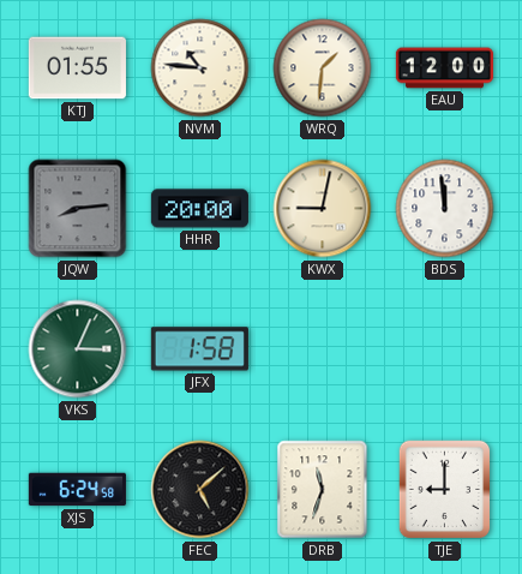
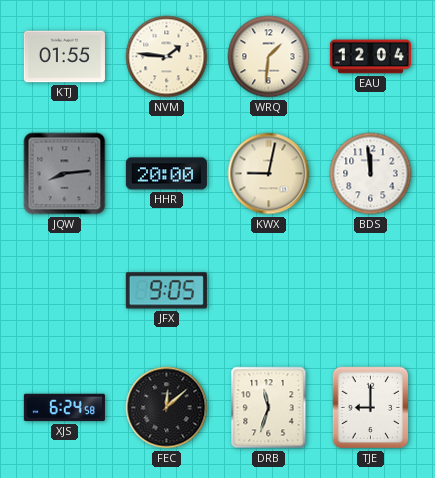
NVM: 10:46 -> 1:46 (167, 57)
EAU: 12:00 -> 12:04 (370, 57)
VKS: 3:04 -> none (78, 349)
JFX: 1:58 -> 9:05 (166, 291)
FEC: 5:08 -> 12:08 (167, 408)
